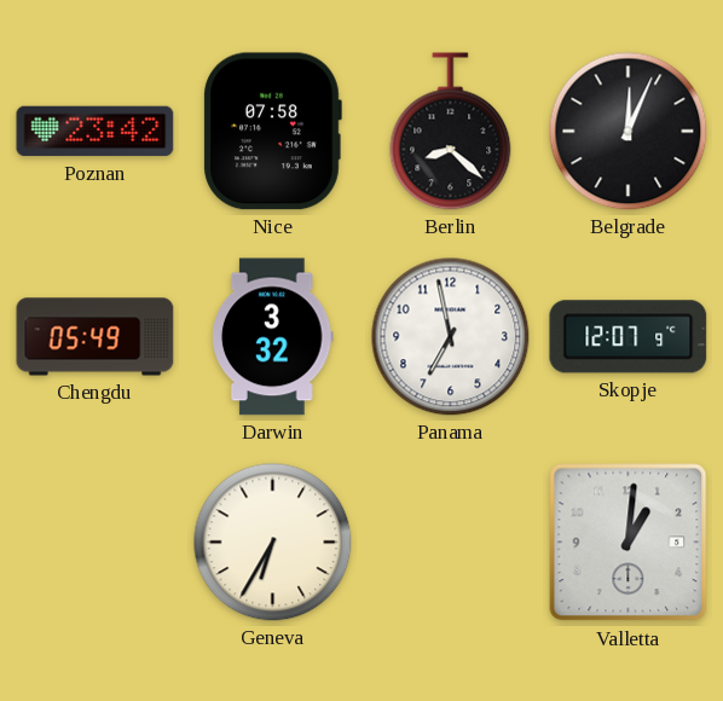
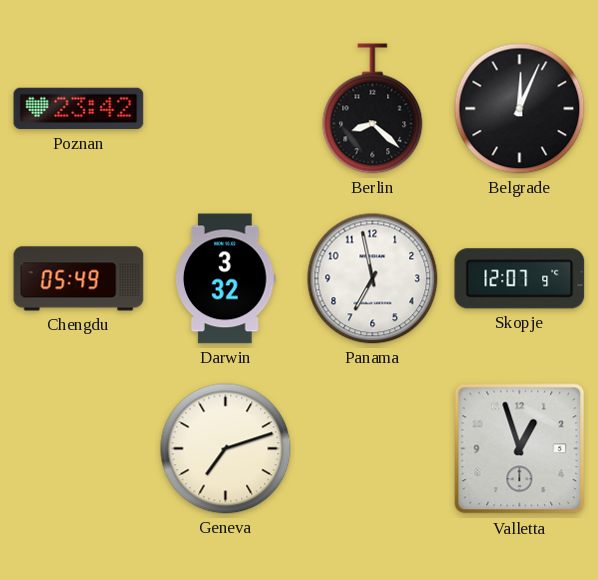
Nice: 07:58 -> none (272, 132)
Geneva: 6:35 -> 7:12 (226, 449)
Valletta: 1:01 -> 12:57 (520, 449)
